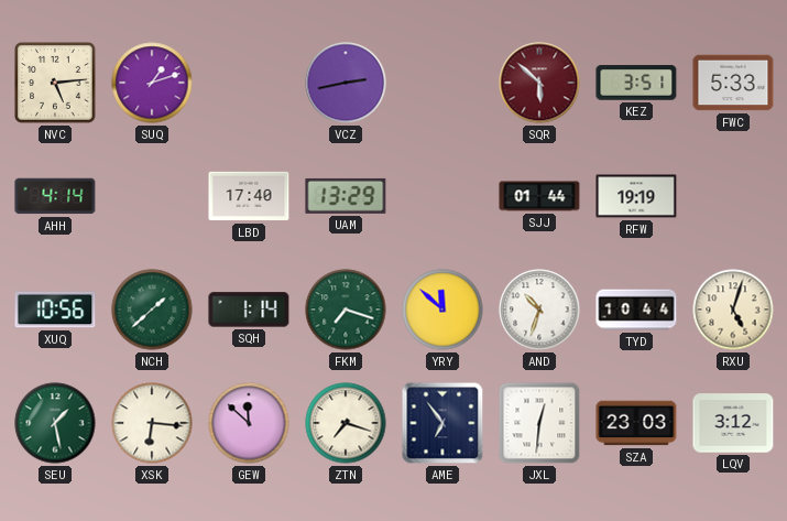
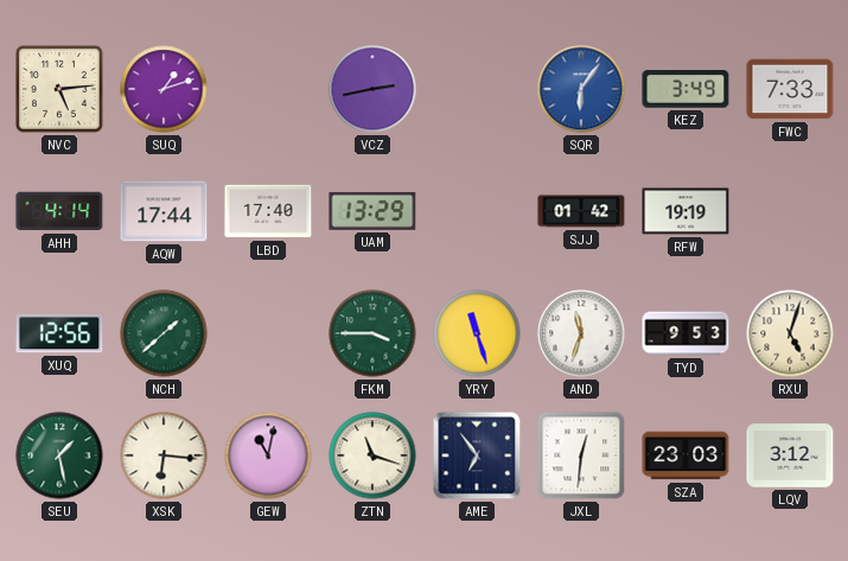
SQR: 5:52 -> 6:06 (581, 89)
SQR dial: burgundy -> blue (581, 89)
KEZ: 3:51 -> 3:49 (686, 89)
FWC: 5:33 -> 7:33 (790, 89)
AQW: none -> 17:44 (164, 211)
SJJ: 01:44 -> 01:42 (581, 211)
XUQ: 10:56 -> 12:56 (59, 333)
SQH: 1:14 -> none (249, 310)
FKM: 7:18 -> 3:45 (372, 333)
YRY: 11:52 -> 11:27 (477, 333)
AND: 10:33 -> 11:33 (581, 333)
TYD: 10:44 -> 9:53 (686, 333)
GEW: 11:52 -> 11:02 (268, 455)
ZTN: 7:18 -> 11:18 (372, 455)
